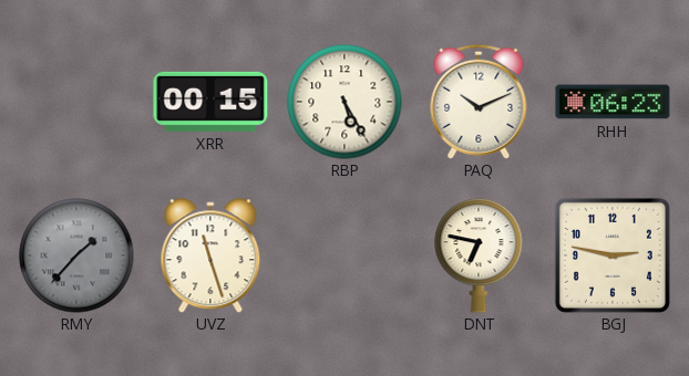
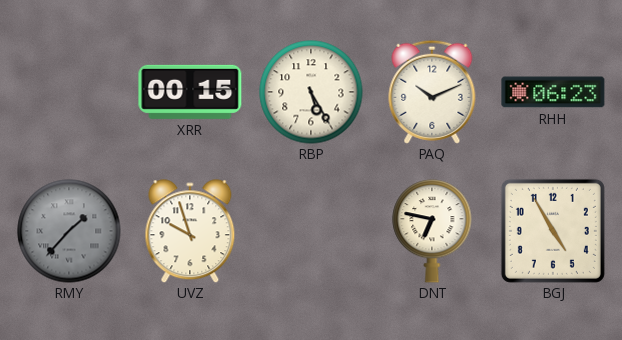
UVZ: 11:27 -> 9:57 (190, 231)
BGJ: 2:47 -> 4:55 (553, 231)
